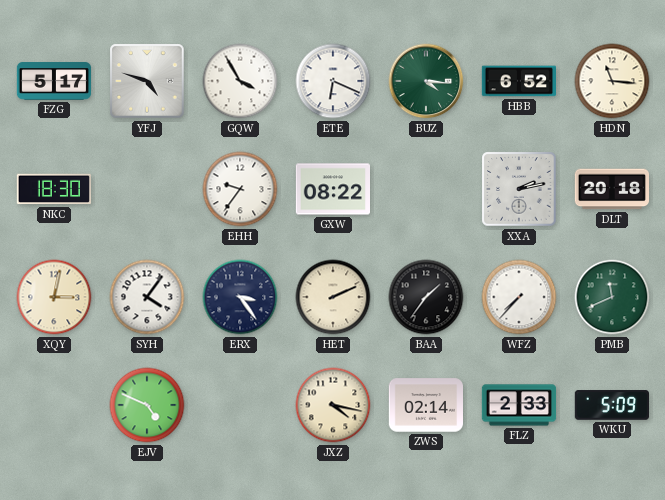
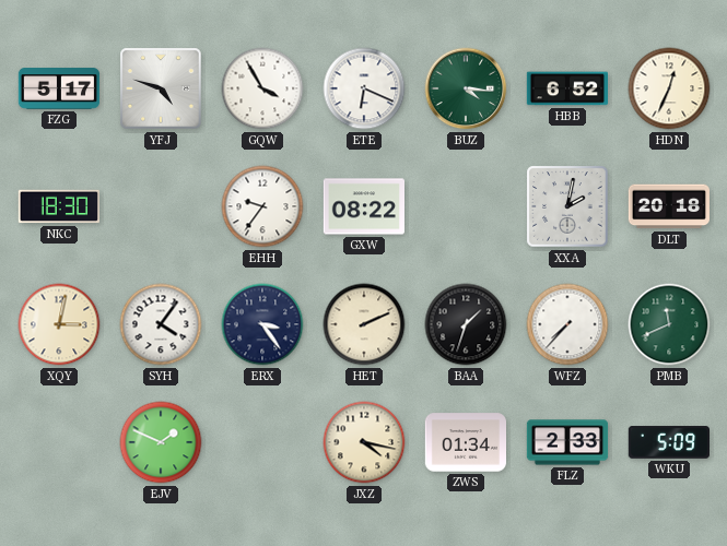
HDN: 11:16 -> 12:34 (669, 88)
XXA: 2:13 -> 2:02 (567, 206)
BAA: 1:36 -> 1:33 (466, 324)
EJV: 4:49 -> 1:49 (161, 442)
ZWS: 02:14 -> 01:34 (465, 442)
